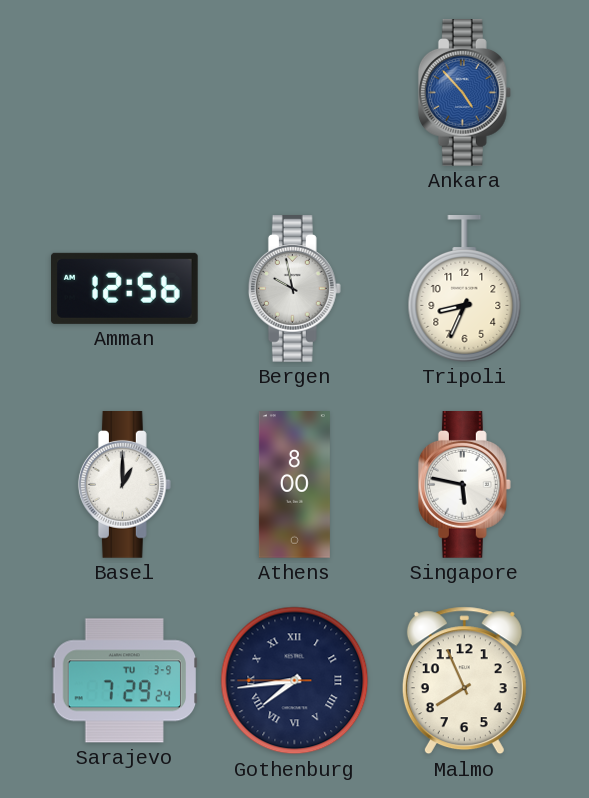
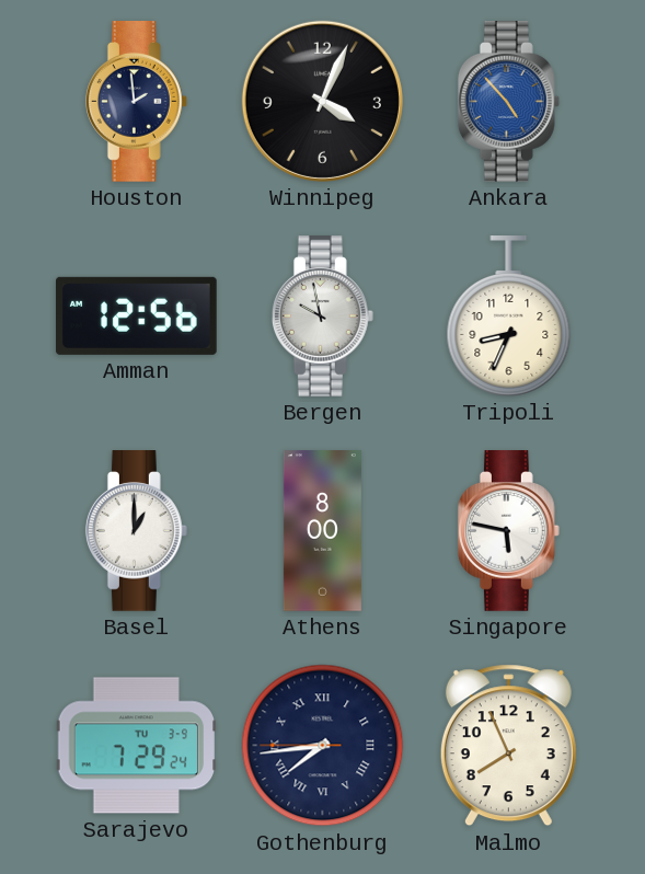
Houston: none -> 1:59 (136, 102)
Winnipeg: none -> 4:04 (322, 101)
